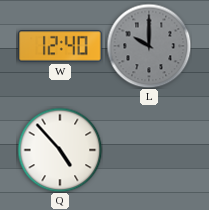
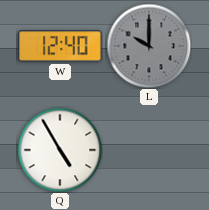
Q: 4:53 -> 4:55 (60, 150)
